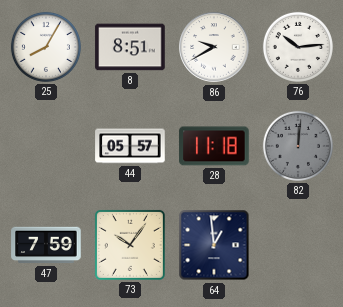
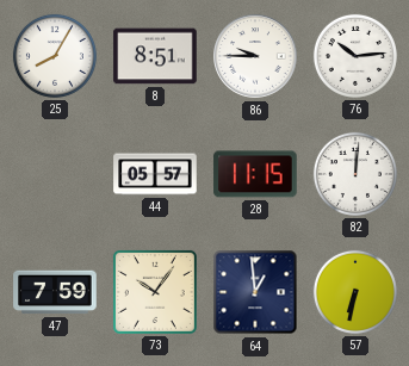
86: 9:40 -> 9:45 (255, 56)
28: 11:18 -> 11:15 (255, 174)
82 dial: grey -> white (355, 174)
57: none -> 6:32 (355, 292)
